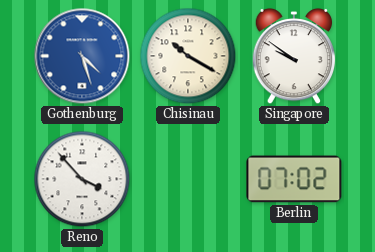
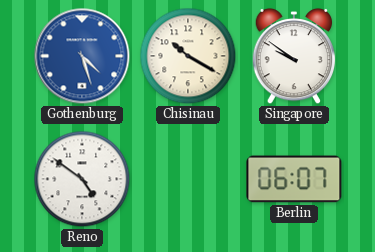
Reno: 3:53 -> 4:51 (82, 179)
Berlin: 07:02 -> 06:07 (294, 179)
